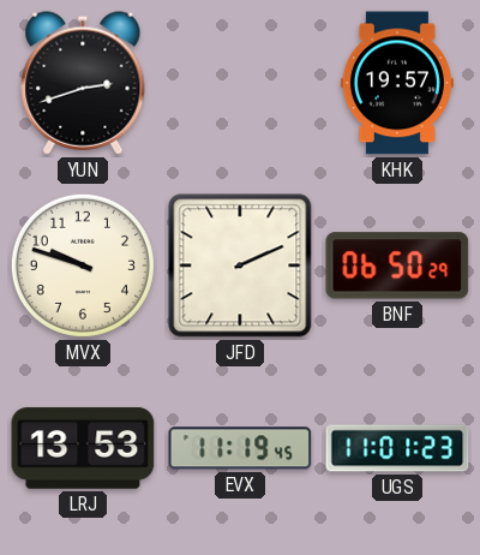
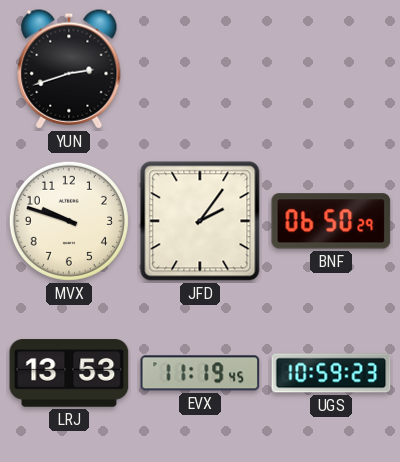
KHK: 19:57 -> none (397, 83)
JFD: 2:11 -> 2:06 (200, 221)
UGS: 11:01 -> 10:59 (331, 373)
